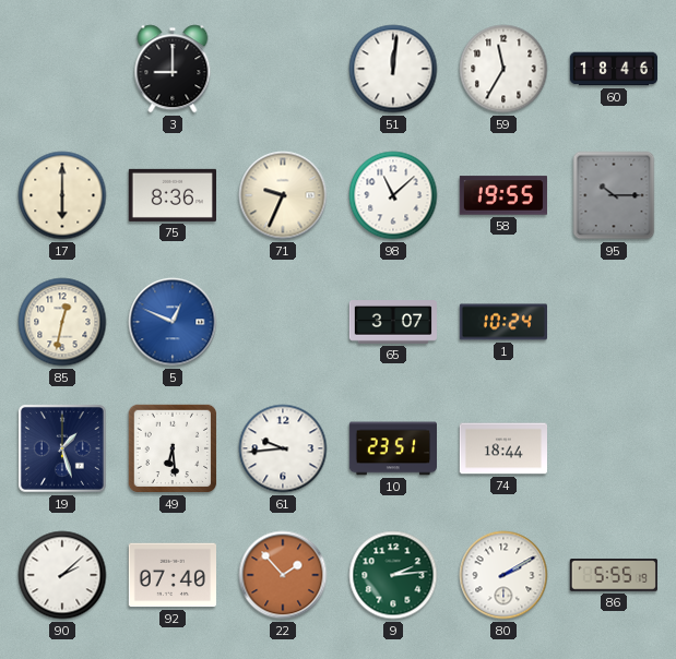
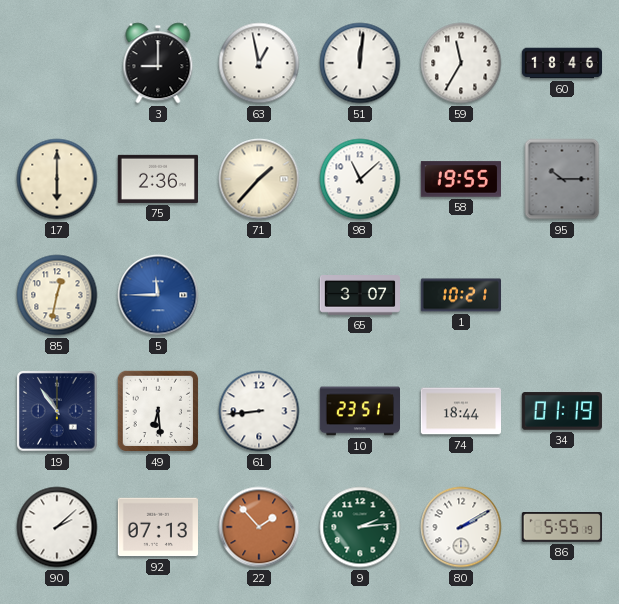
63: none -> 12:58 (259, 63)
75: 8:36 -> 2:36 (157, 179)
71: 9:34 -> 1:37 (259, 179)
5: 12:49 -> 11:45 (158, 295)
1: 10:24 -> 10:21 (460, 295)
19: 1:27 -> 10:54 (58, 412)
61: 9:44 -> 8:44 (259, 411)
34: none -> 01:19 (562, 411)
92: 07:40 -> 07:13 (157, 527)
